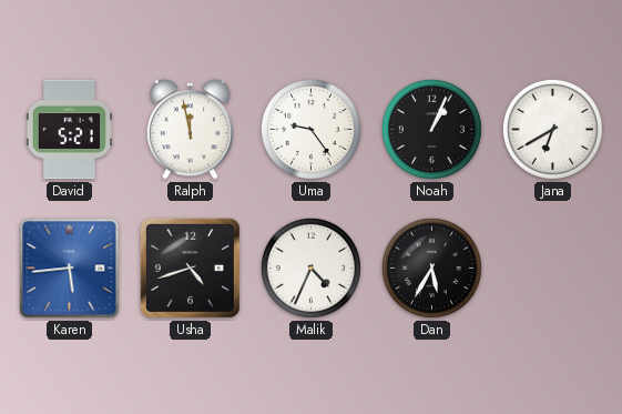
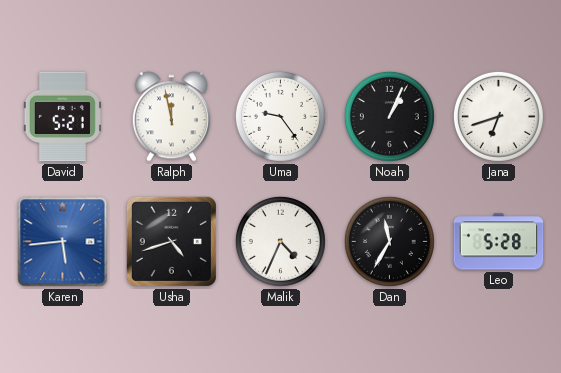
Jana: 6:40 -> 6:42 (498, 116)
Dan: 5:35 -> 11:35 (389, 241)
Leo: none -> 5:28 (499, 242)
